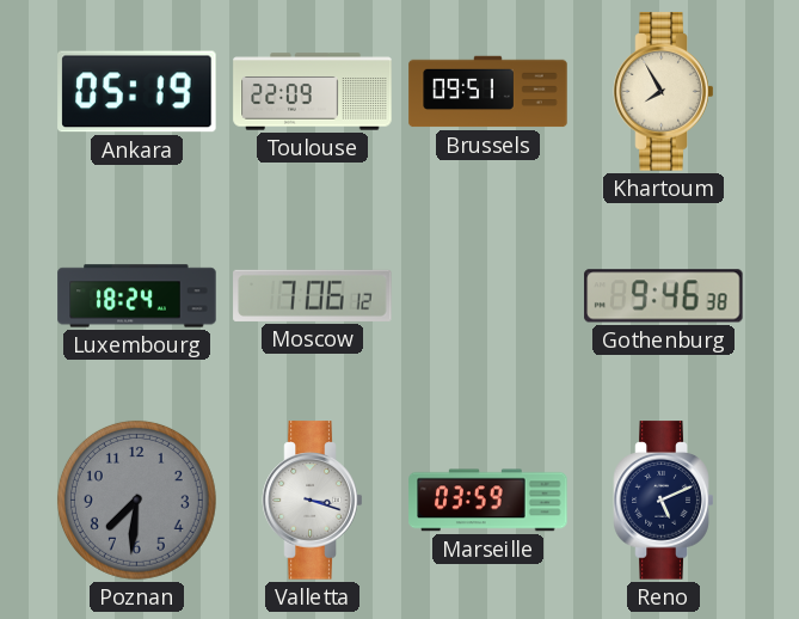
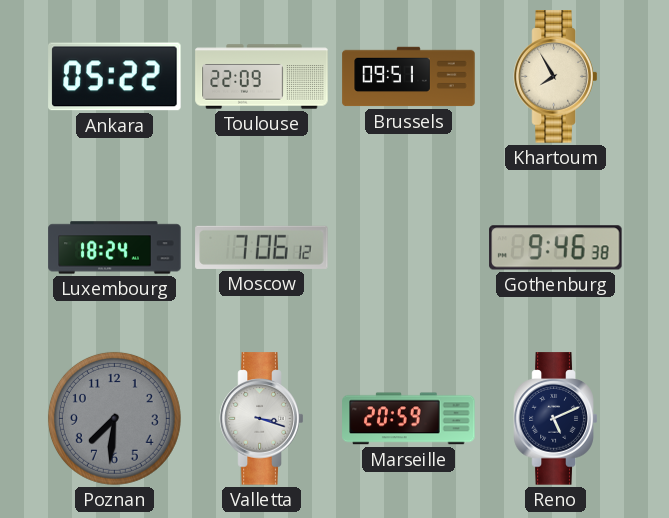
Ankara: 05:19 -> 05:22 (115, 77)
Marseille: 03:59 -> 20:59 (409, 419)
